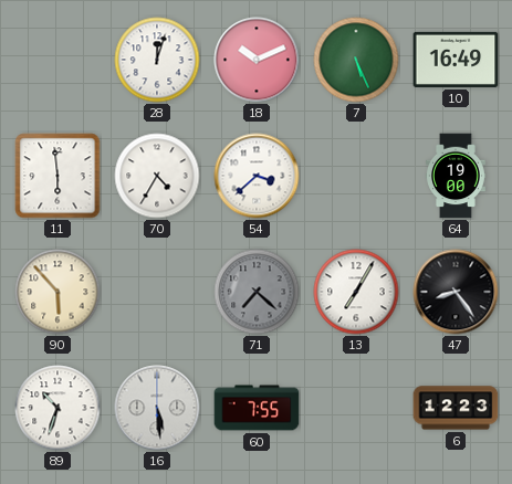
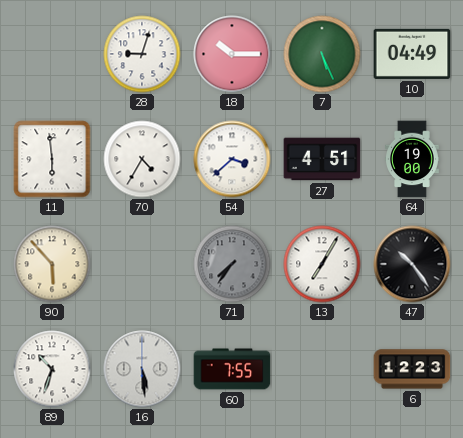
28: 12:03 -> 9:03 (142, 54)
18: 10:11 -> 10:15 (232, 54)
10: 16:49 -> 04:49 (412, 54)
27: none -> 4:51 (322, 159)
71: 7:22 -> 7:36 (232, 264)
47: 8:24 -> 10:24 (412, 264)
